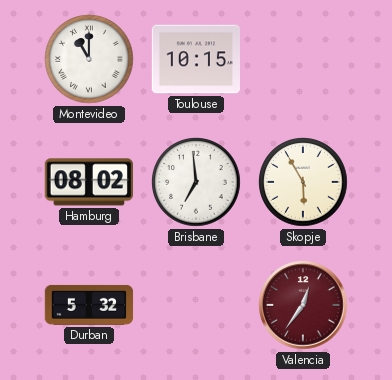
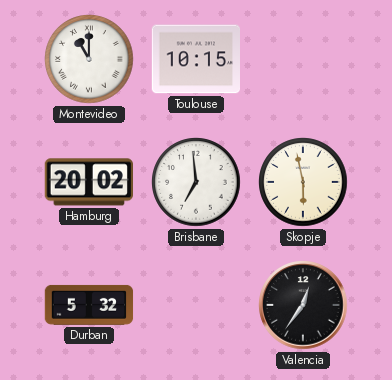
Hamburg: 08:02 -> 20:02 (88, 182)
Skopje: 5:55 -> 5:58 (303, 182)
Valencia dial: burgundy -> black (303, 305)
